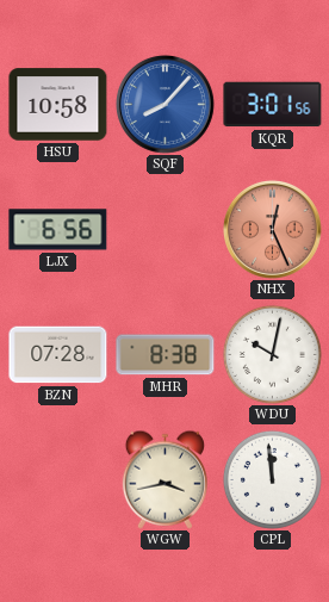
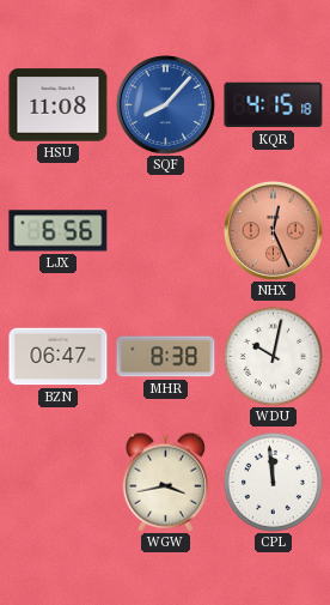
HSU: 10:58 -> 11:08 (59, 105)
KQR: 3:01 -> 4:15 (274, 105)
BZN: 07:28 -> 06:47 (59, 357)
